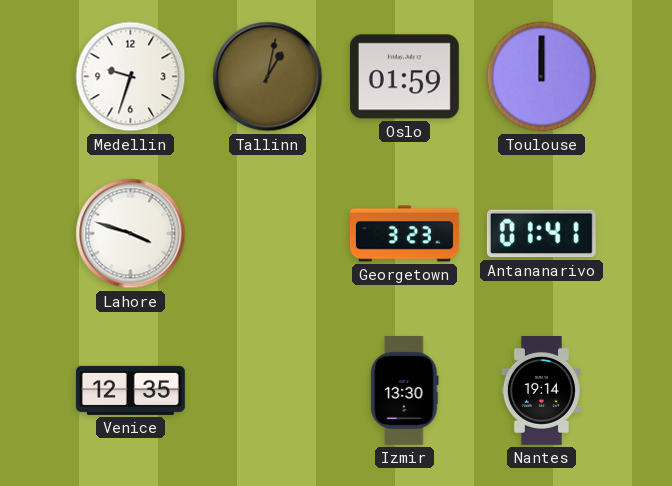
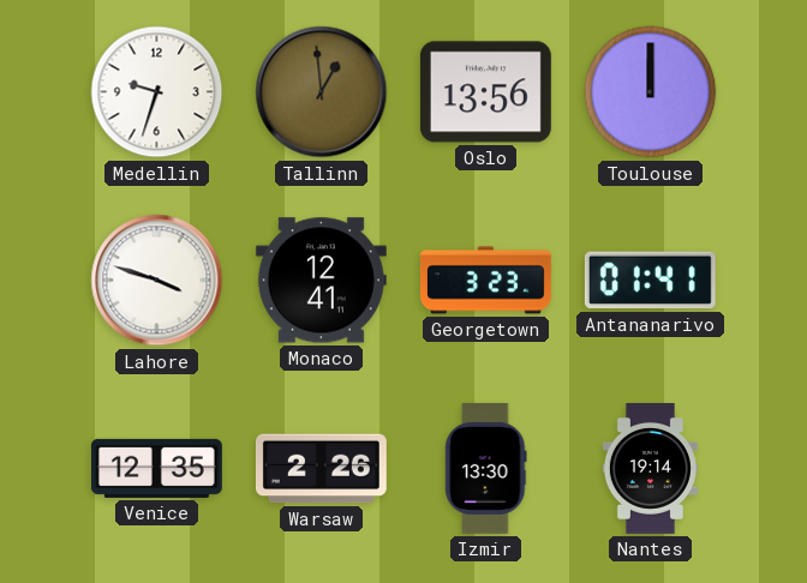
Tallinn: 1:02 -> 12:59 (322, 92)
Oslo: 01:59 -> 13:56 (485, 92)
Monaco: none -> 12:41 (321, 281)
Warsaw: none -> 2:26 (321, 469)
